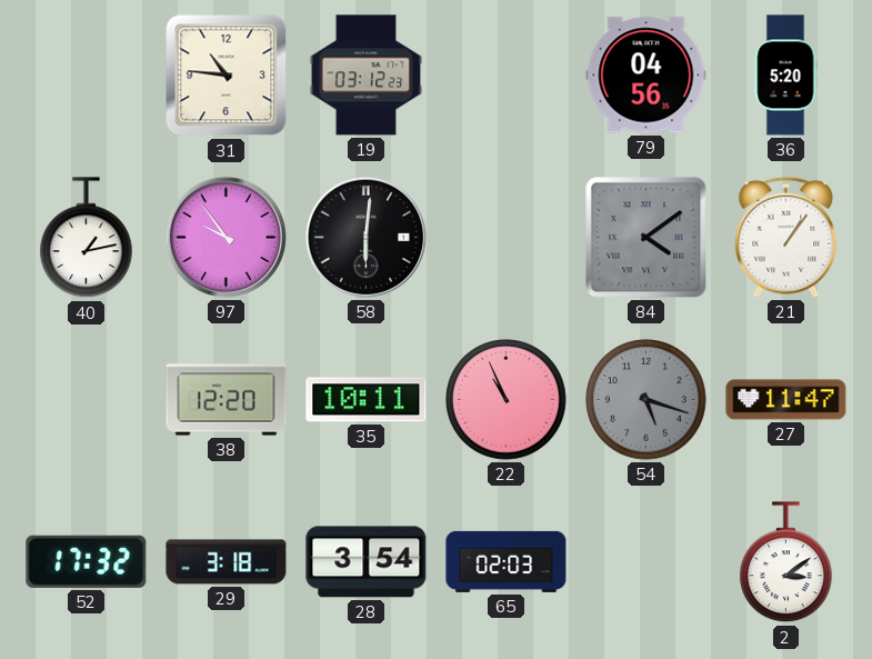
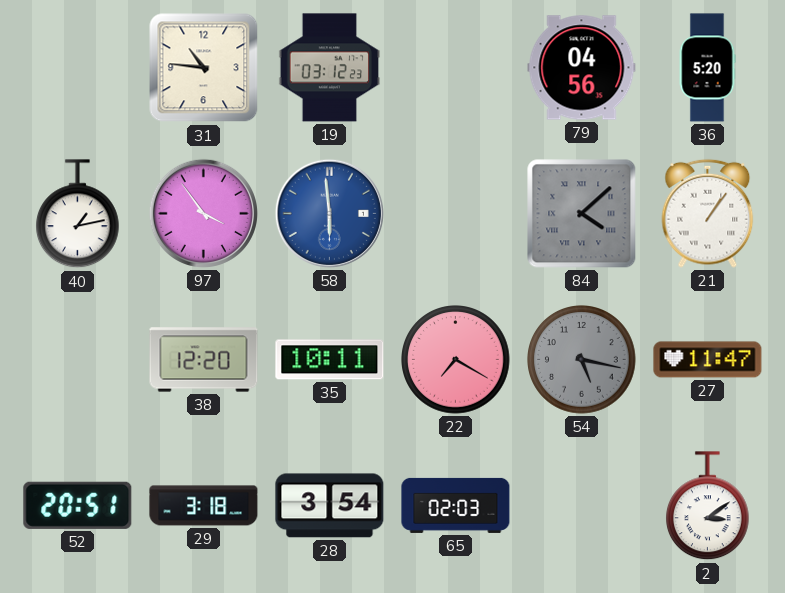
97: 9:54 -> 3:54 (203, 213)
58: 6:01 -> 5:59 (329, 213)
58 dial: black -> blue (329, 213)
84: 4:09 -> 4:08 (582, 214)
22: 10:56 -> 7:20 (456, 360)
54: 5:18 -> 5:17 (582, 360)
52: 17:32 -> 20:51 (78, 505)
